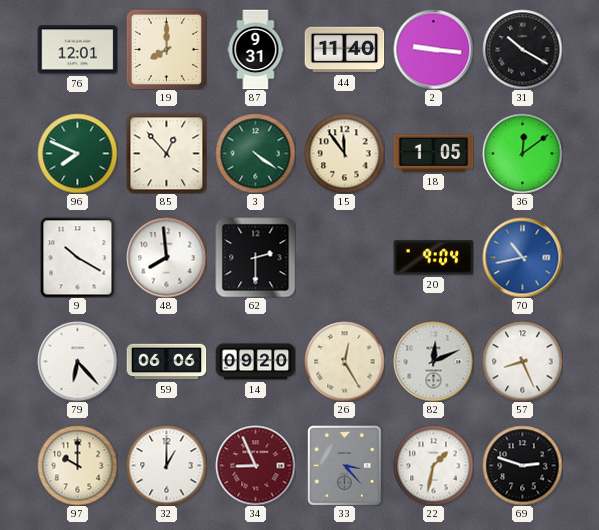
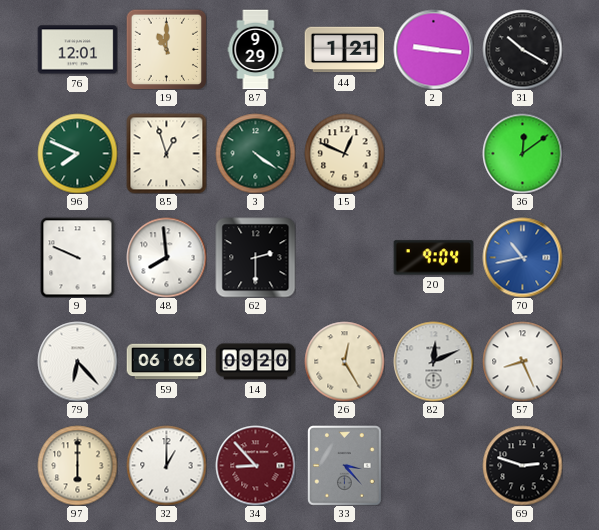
19: 8:00 -> 11:00 (166, 49)
87: 9:31 -> 9:29 (256, 49)
44: 11:40 -> 1:21 (344, 50)
85: 12:53 -> 12:57 (166, 153)
15: 11:54 -> 12:49 (344, 153)
18: 1:05 -> none (433, 153)
9: 10:20 -> 9:49 (78, 257)
97: 10:00 -> 6:00 (77, 465)
34: 8:56 -> 8:53 (255, 465)
22: 1:32 -> none (433, 465)
